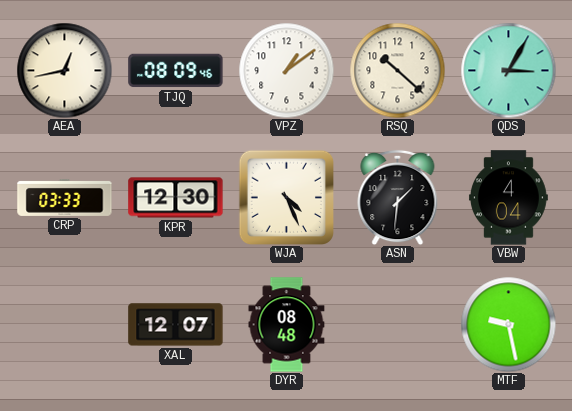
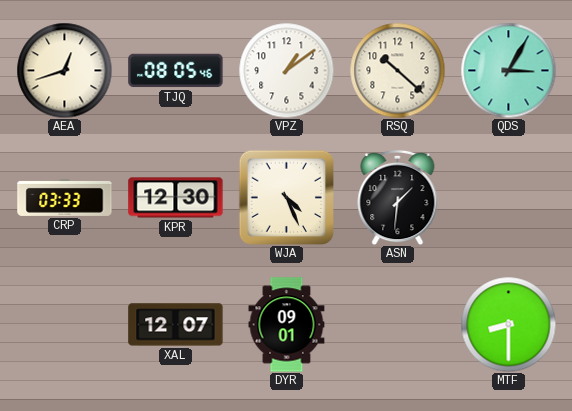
AEA: 12:43 -> 12:42 (64, 70)
TJQ: 08:09 -> 08:05 (176, 71)
VBW: 4:04 -> none (508, 198)
DYR: 08:48 -> 09:01 (287, 325)
MTF: 9:28 -> 8:30 (508, 324)
